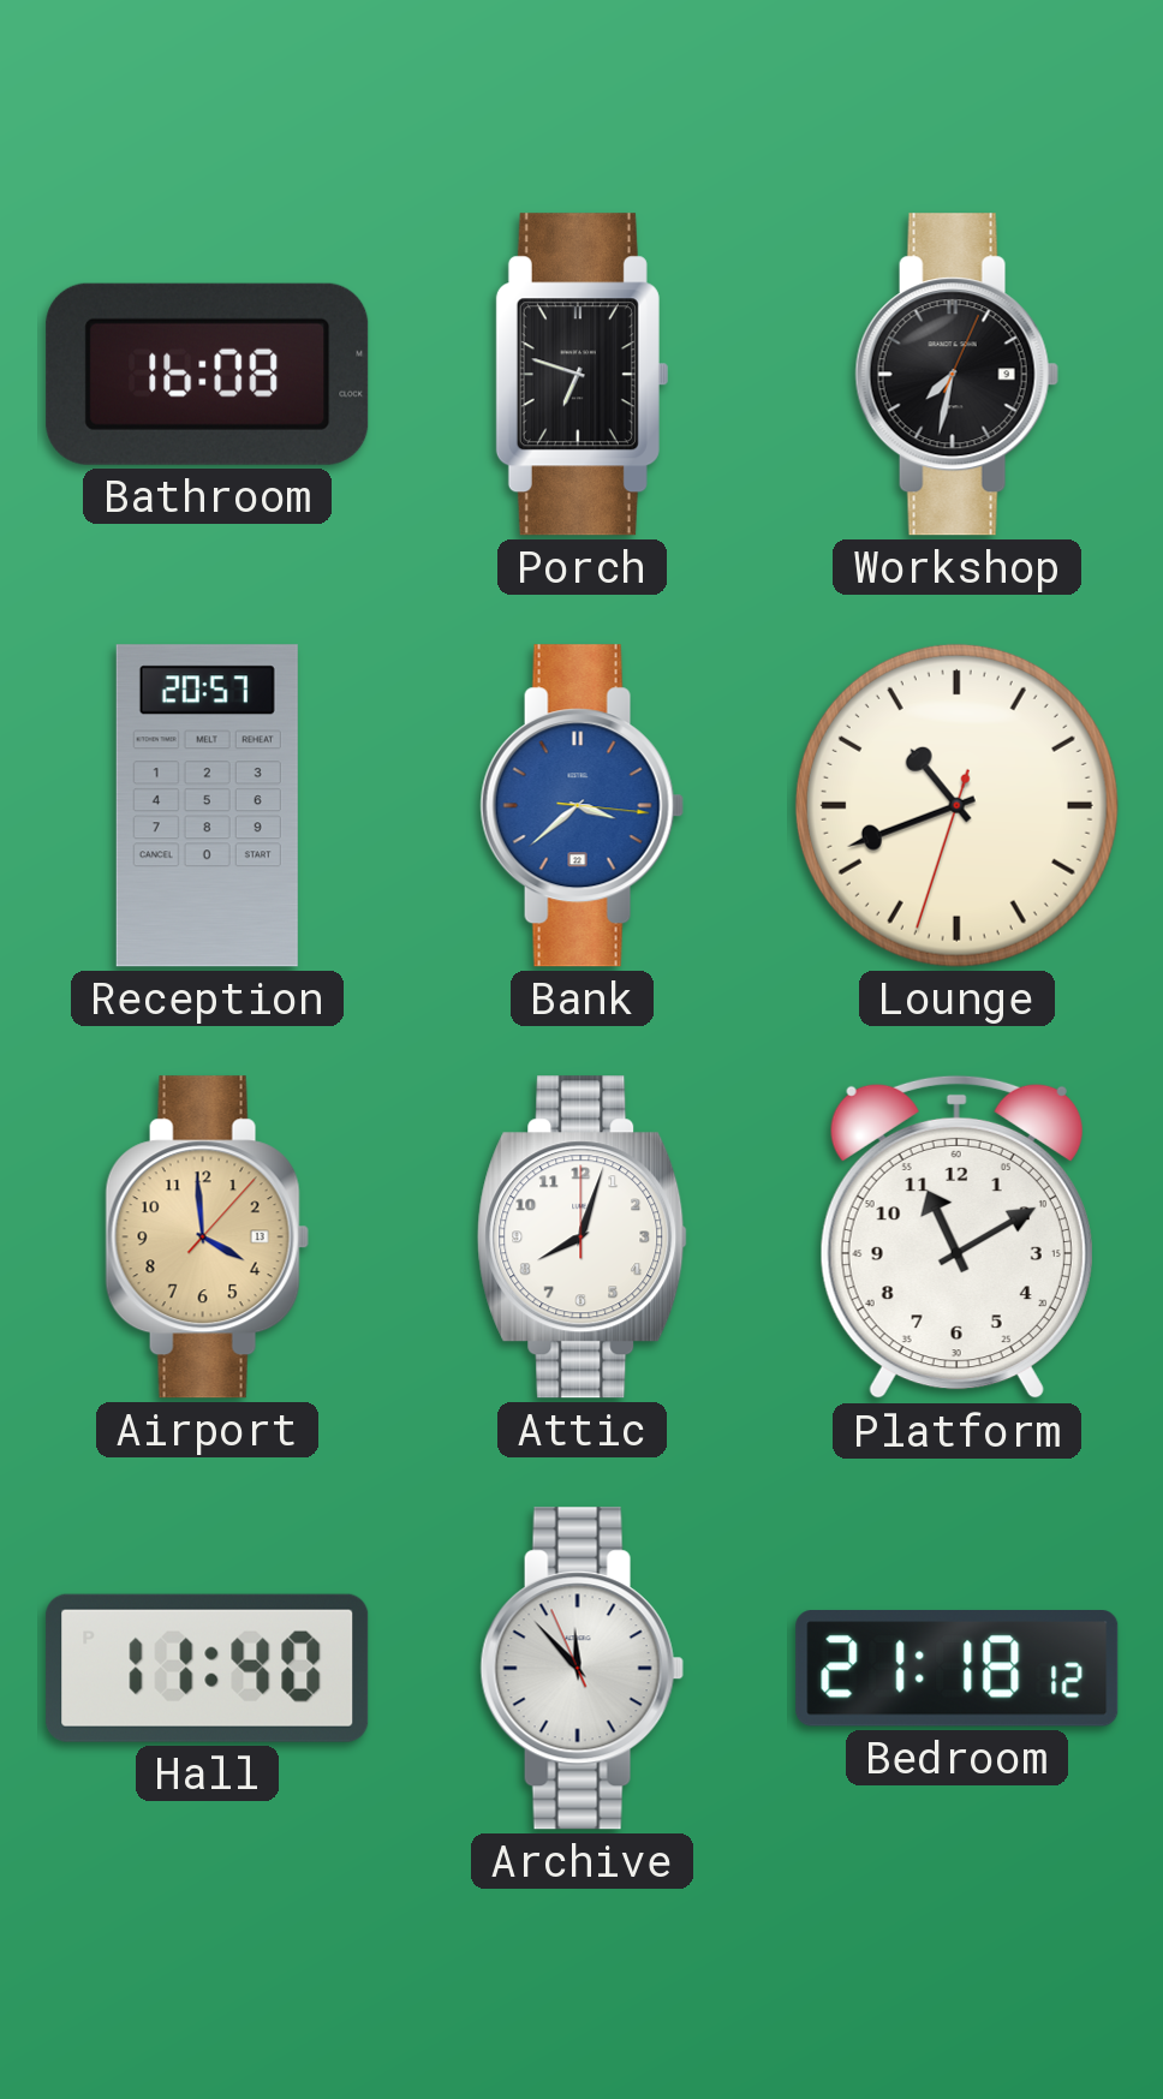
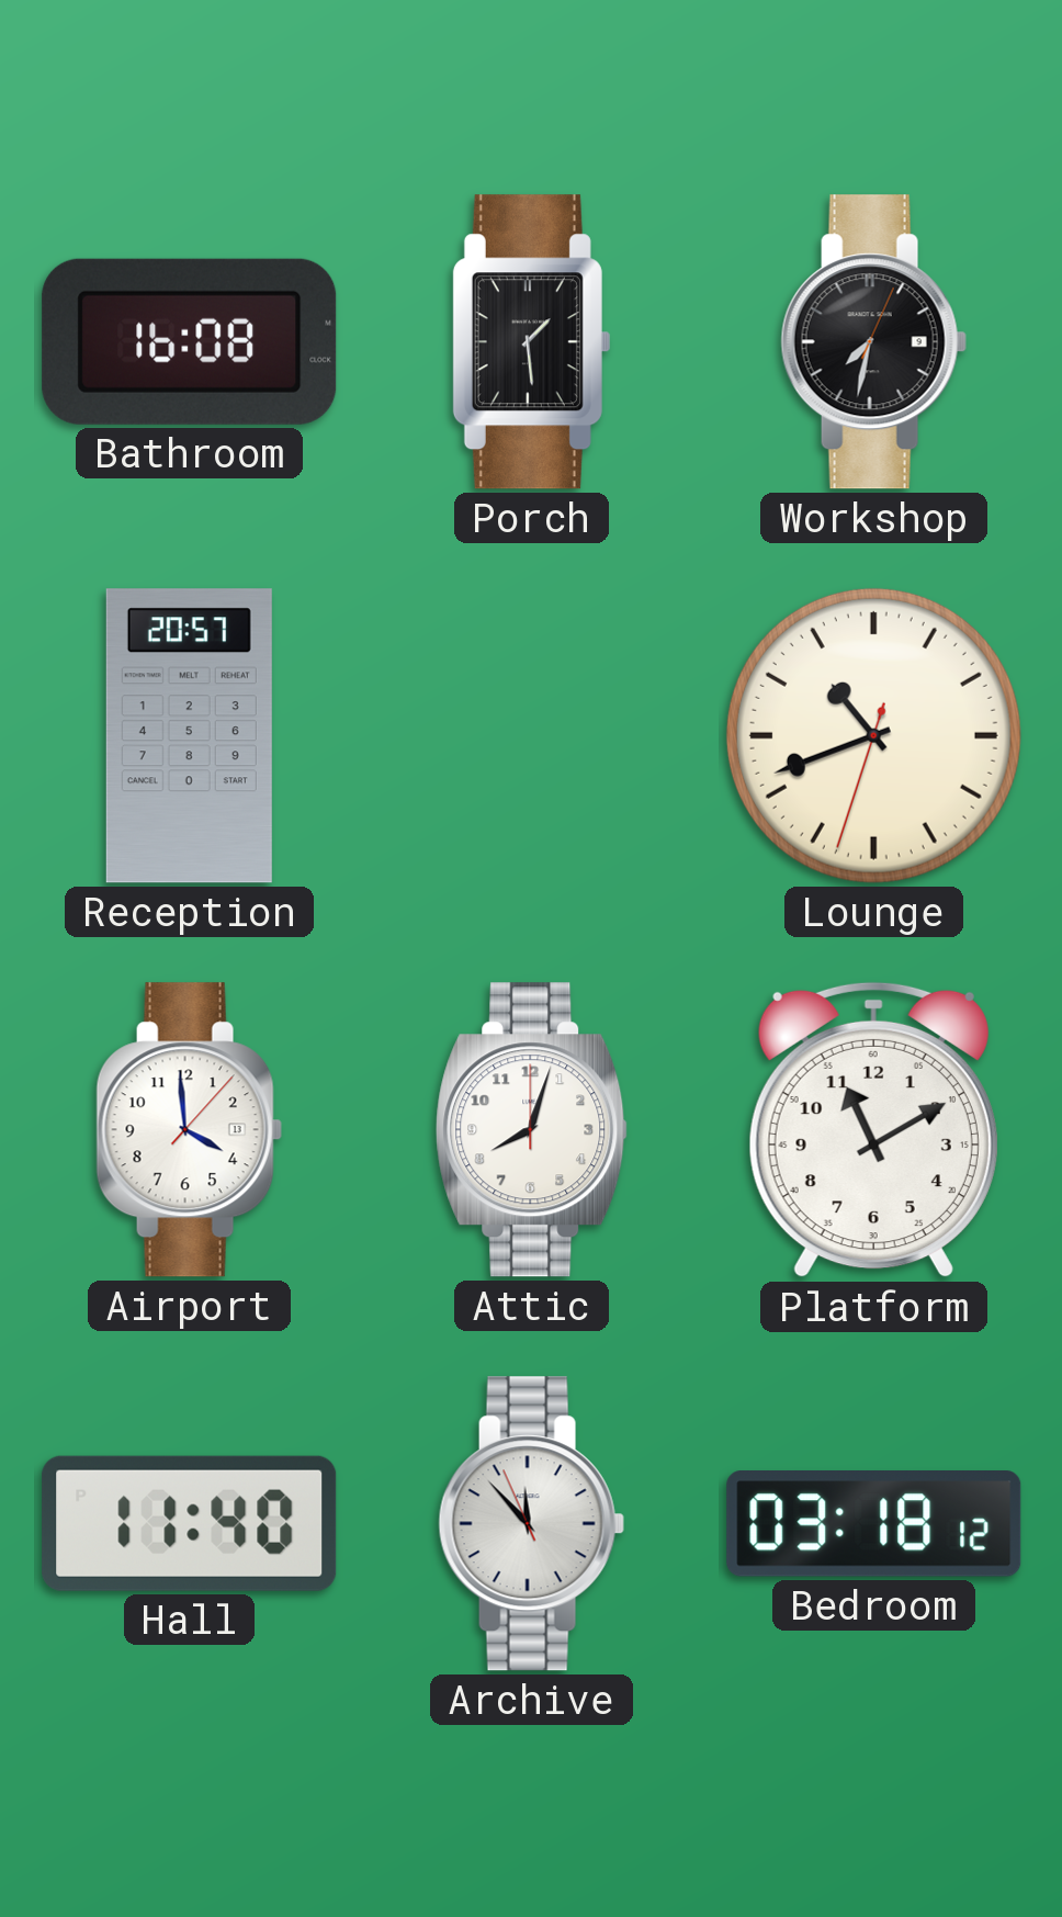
Porch: 6:48 -> 1:29 (531, 342)
Bank: 3:38 -> none (581, 806)
Airport dial: champagne -> white (189, 1130)
Bedroom: 21:18 -> 03:18 (874, 1524)
